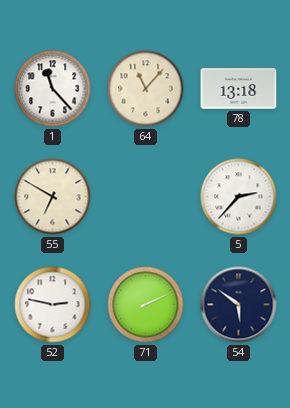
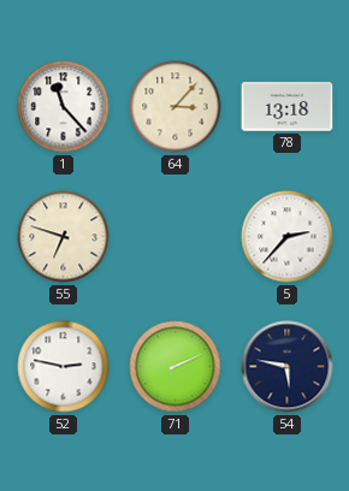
64: 11:07 -> 3:07 (176, 107)
55: 6:50 -> 6:48 (64, 237)
54: 5:51 -> 5:47 (288, 367)
